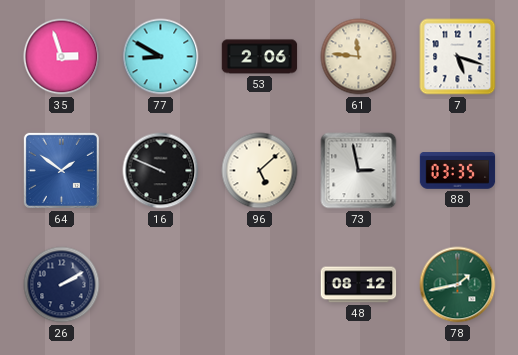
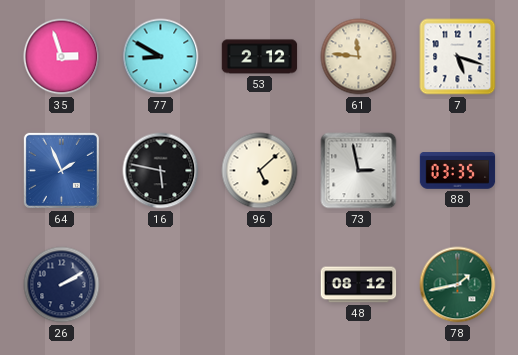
53: 2:06 -> 2:12 (260, 57)
64: 1:51 -> 1:56 (61, 170)
16: 9:49 -> 5:47 (161, 171)
